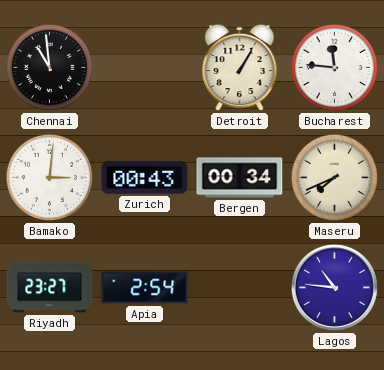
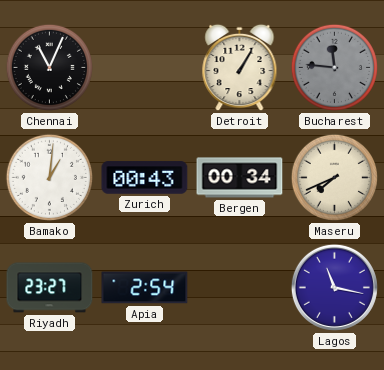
Chennai: 10:59 -> 11:04 (49, 67)
Bucharest dial: white -> grey (334, 67)
Bamako: 3:01 -> 1:01 (49, 177)
Lagos: 10:46 -> 11:17 (334, 287)
